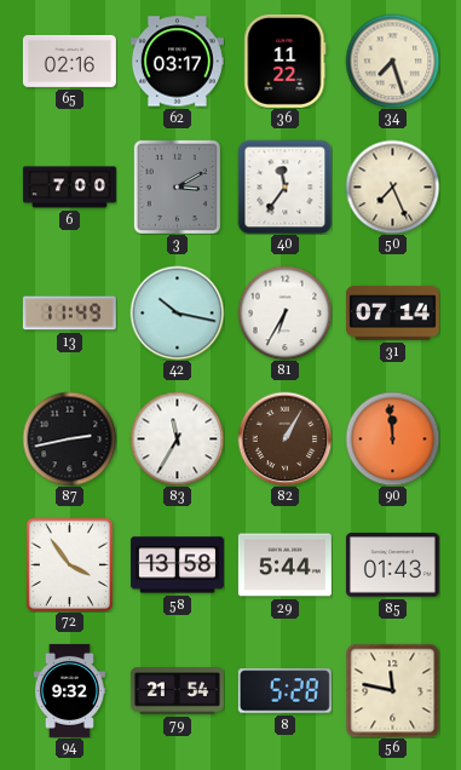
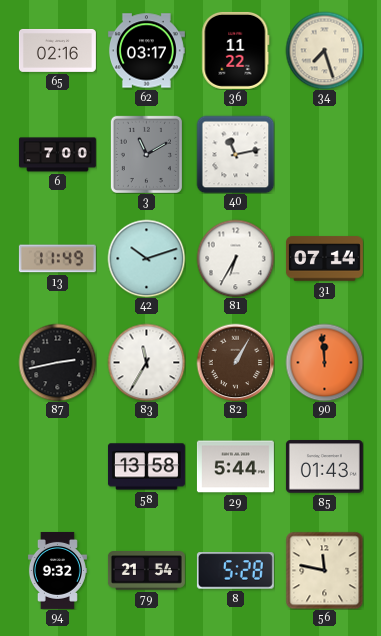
3: 3:10 -> 11:10 (146, 154)
40: 11:36 -> 11:13 (235, 154)
50: 7:26 -> none (392, 186)
42: 10:17 -> 10:12 (146, 258)
72: 3:54 -> none (69, 564)
